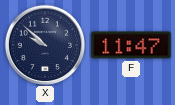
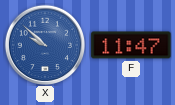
X dial: navy -> blue (44, 44)
